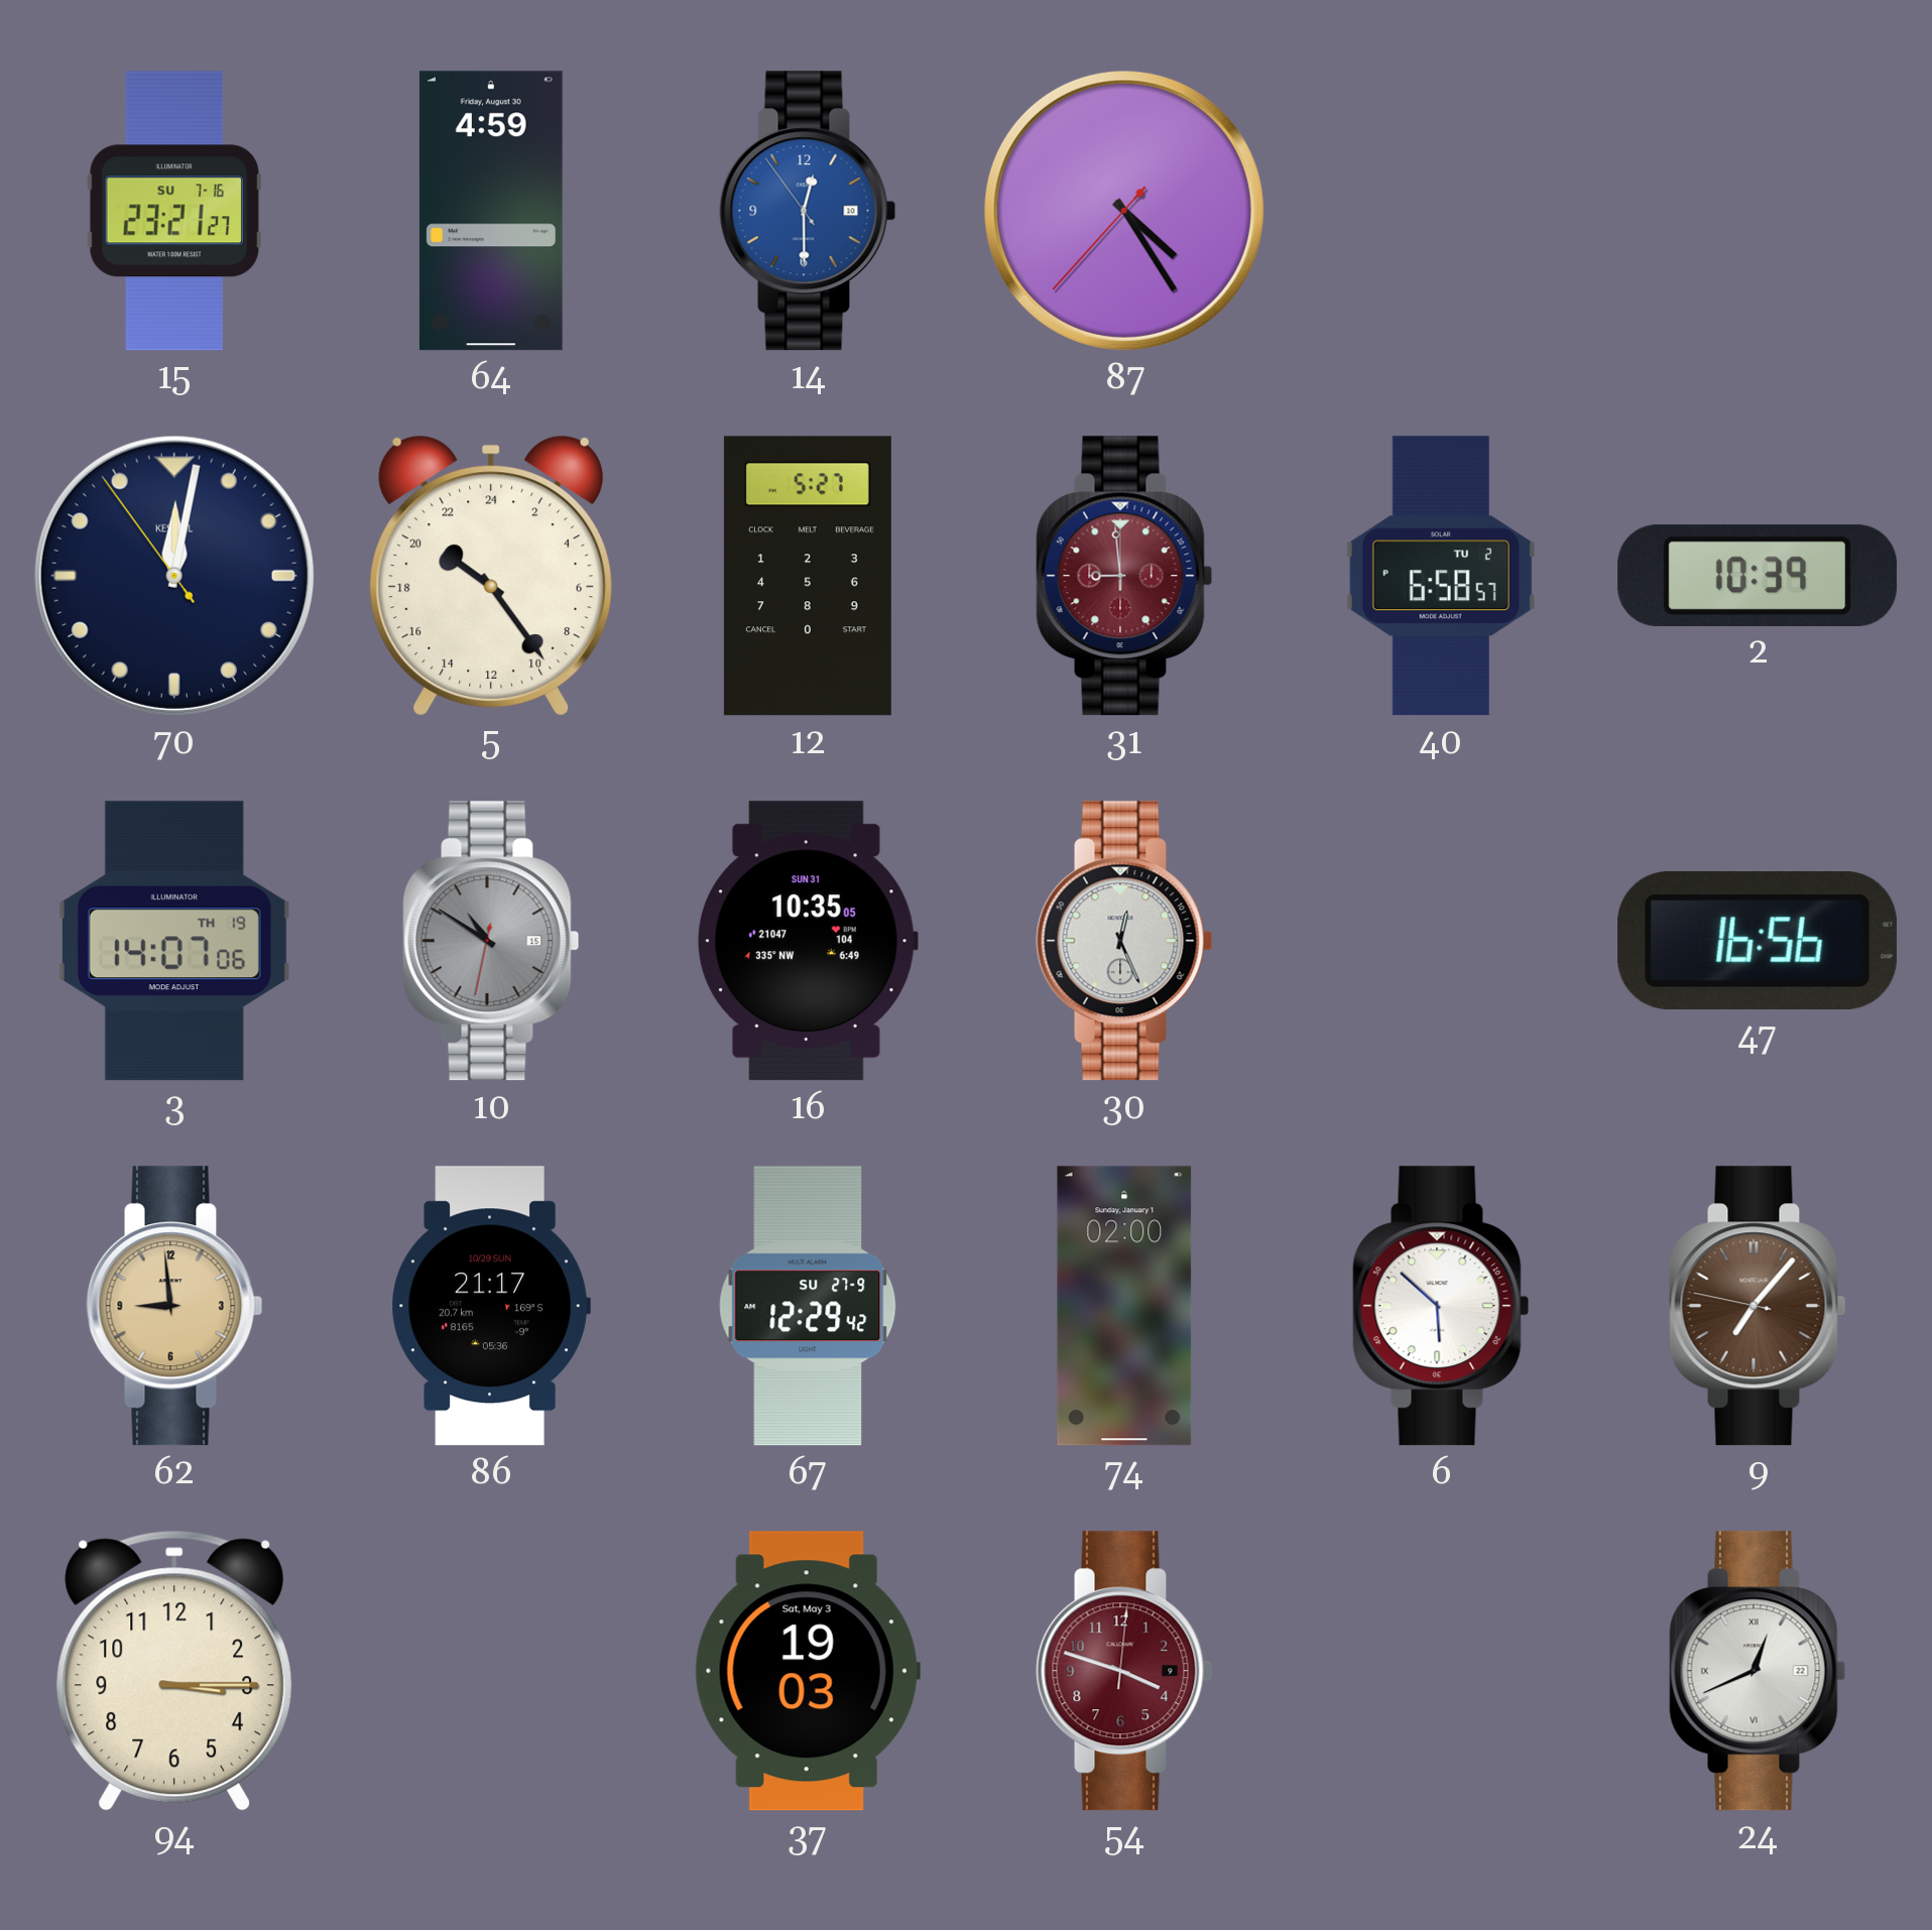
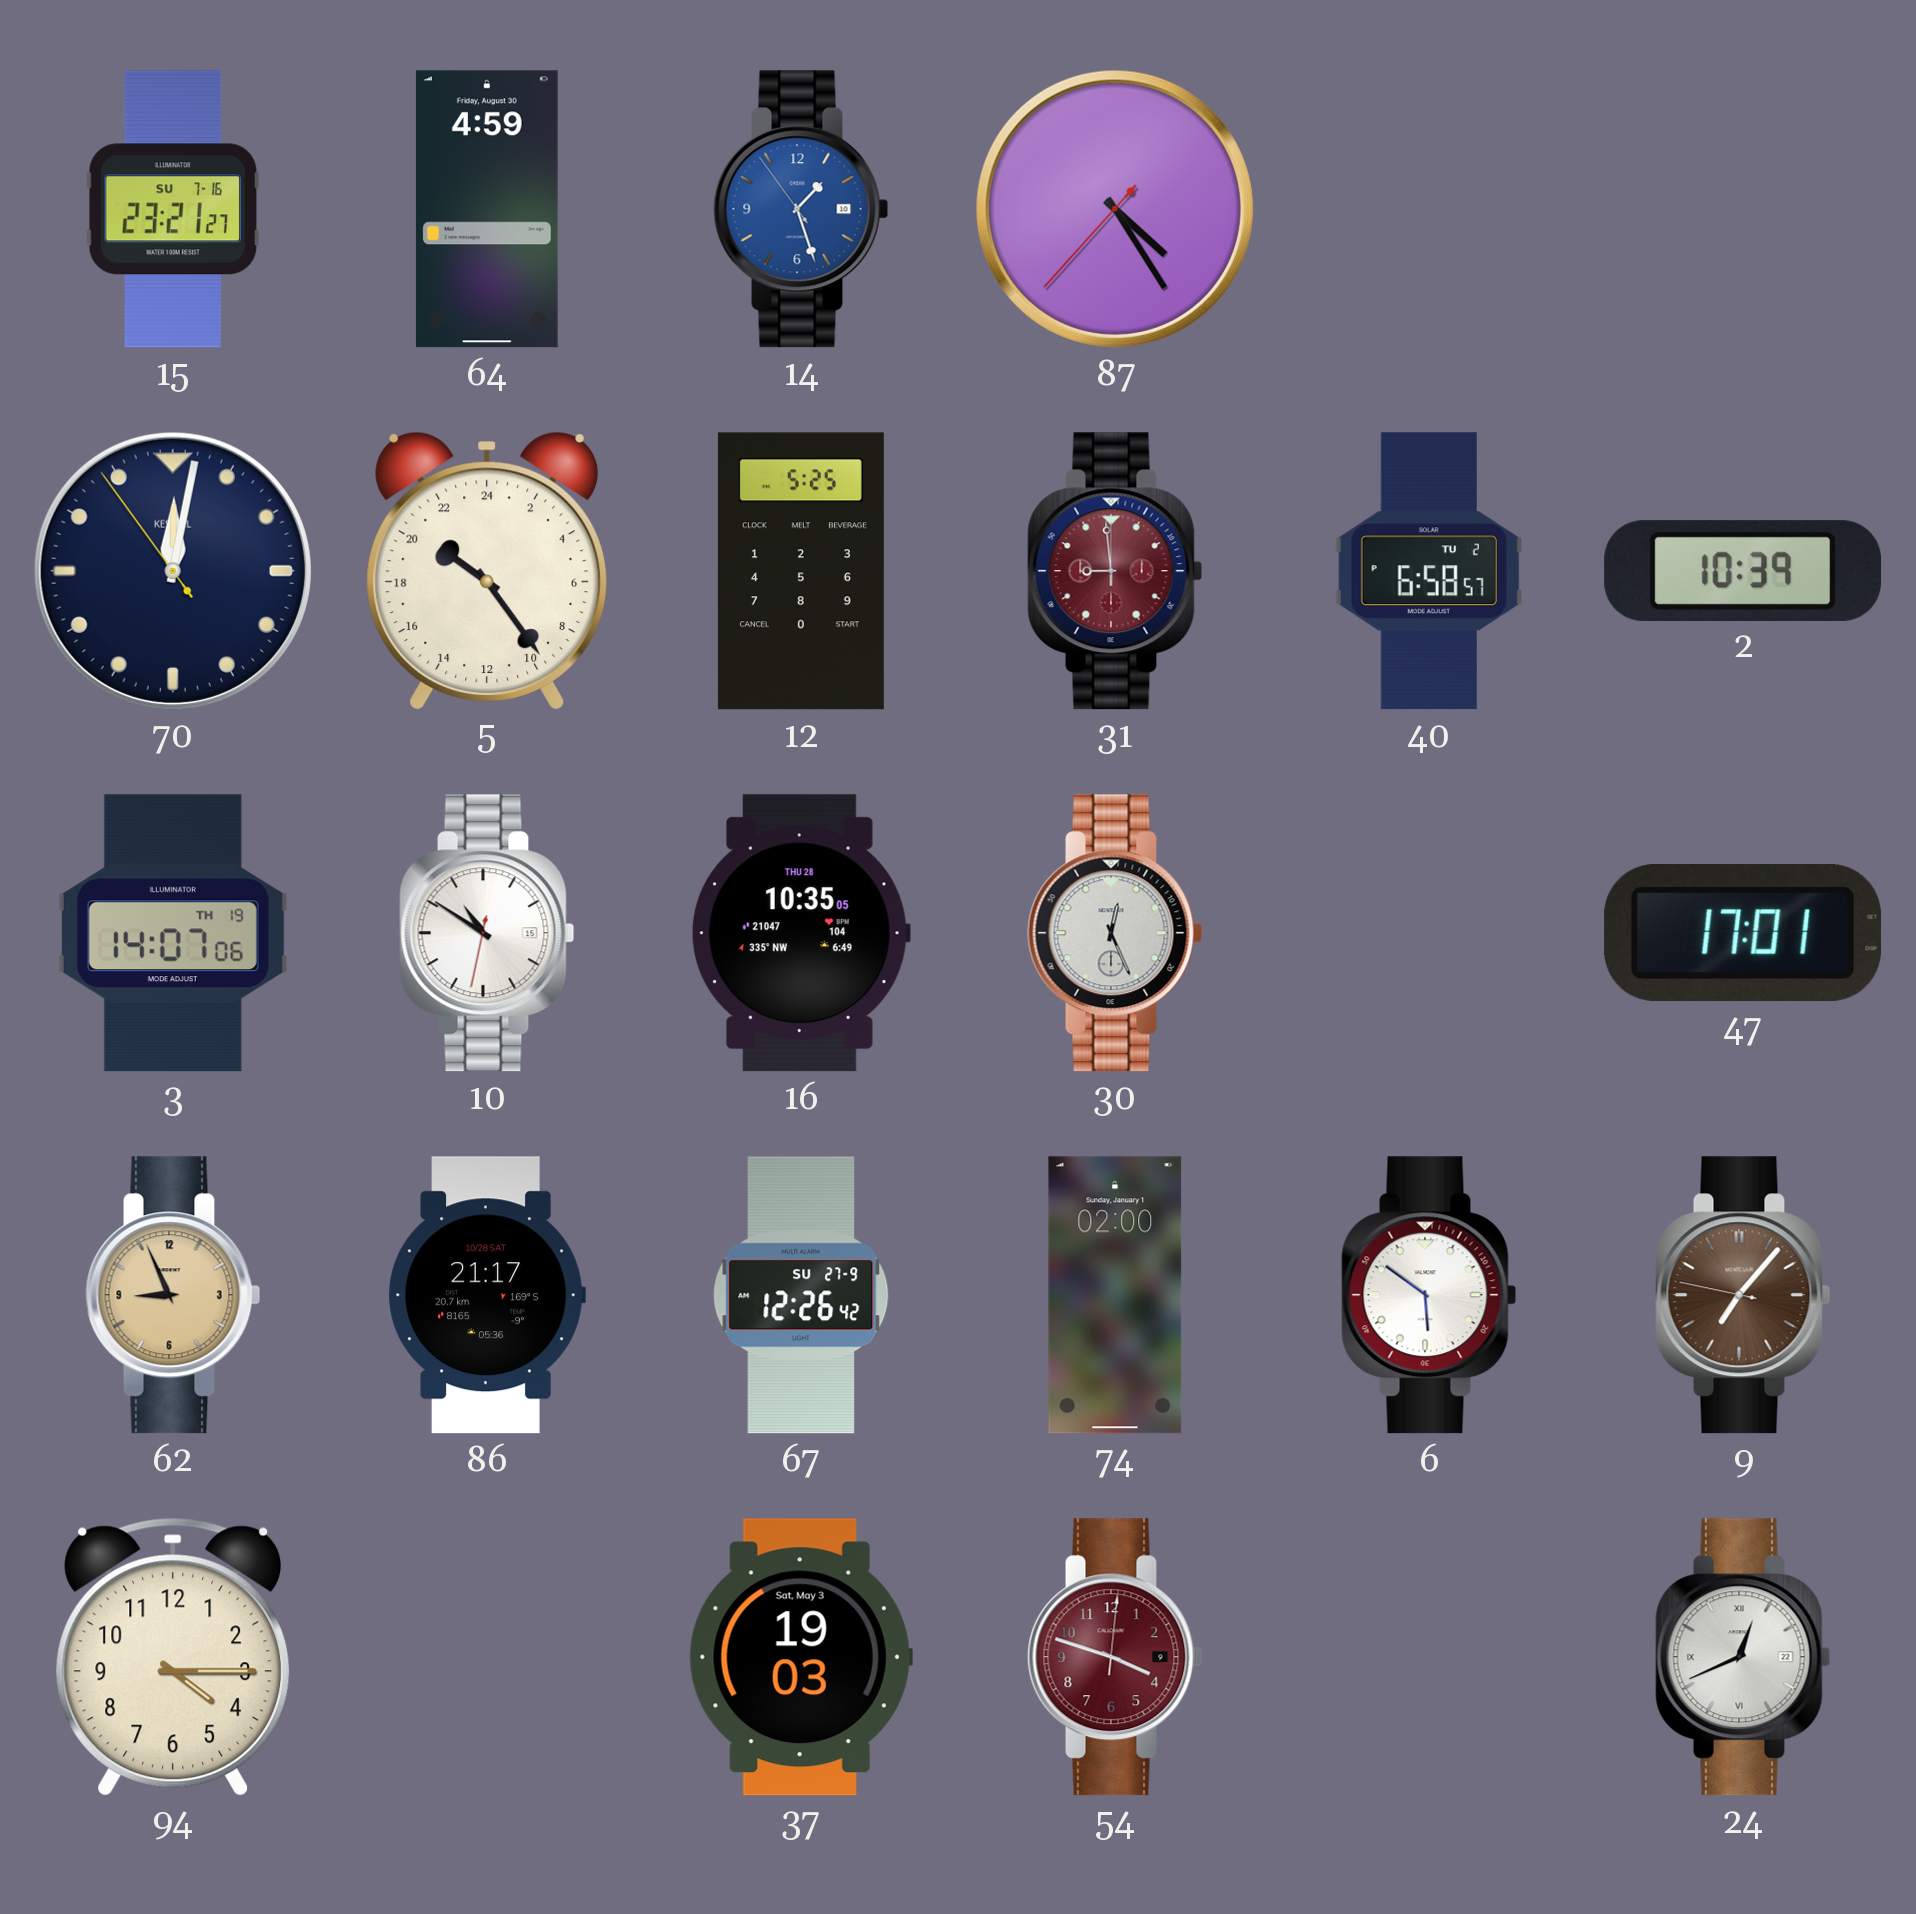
14: 12:29 -> 1:26 (801, 209)
12: 5:27 -> 5:25 (801, 571)
10 dial: grey -> white (487, 933)
16 date: SUN 31 -> THU 28 (800, 933)
47: 16:56 -> 17:01 (1743, 933)
62: 8:59 -> 8:56 (173, 1295)
86 date: 10/29 SUN -> 10/28 SAT (487, 1295)
67: 12:29 -> 12:26 (801, 1295)
6: 5:52 -> 5:51 (1429, 1295)
94: 3:15 -> 4:15 (173, 1657)
